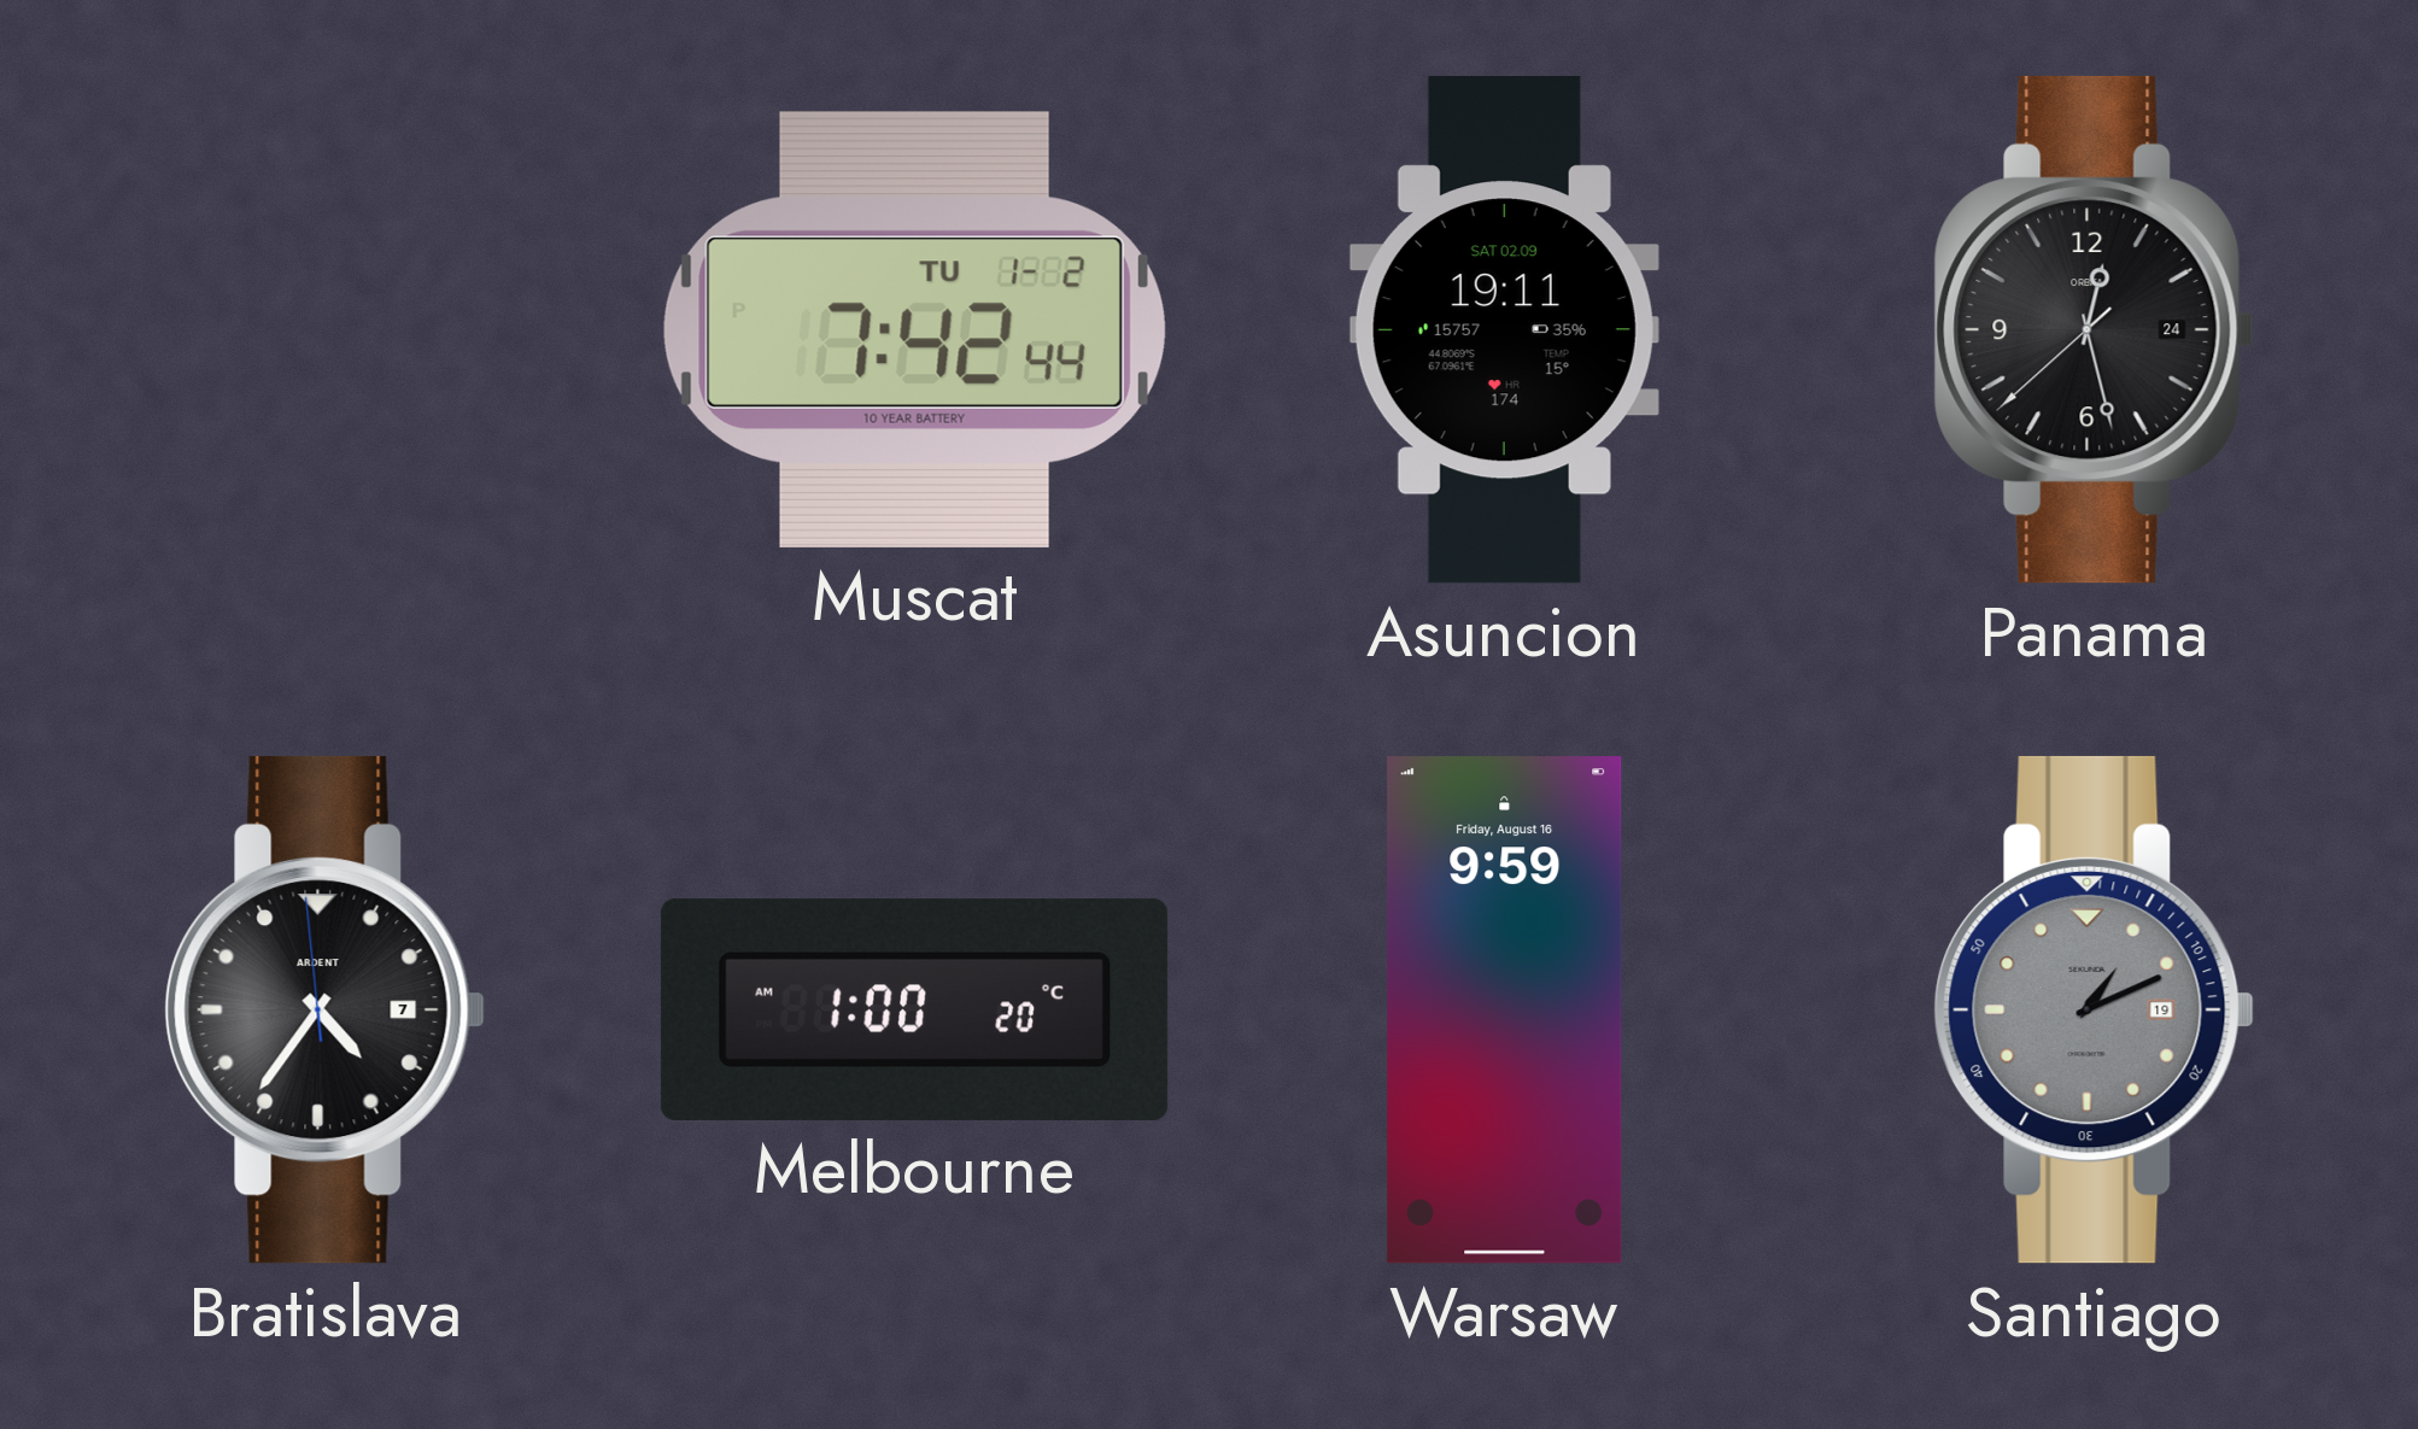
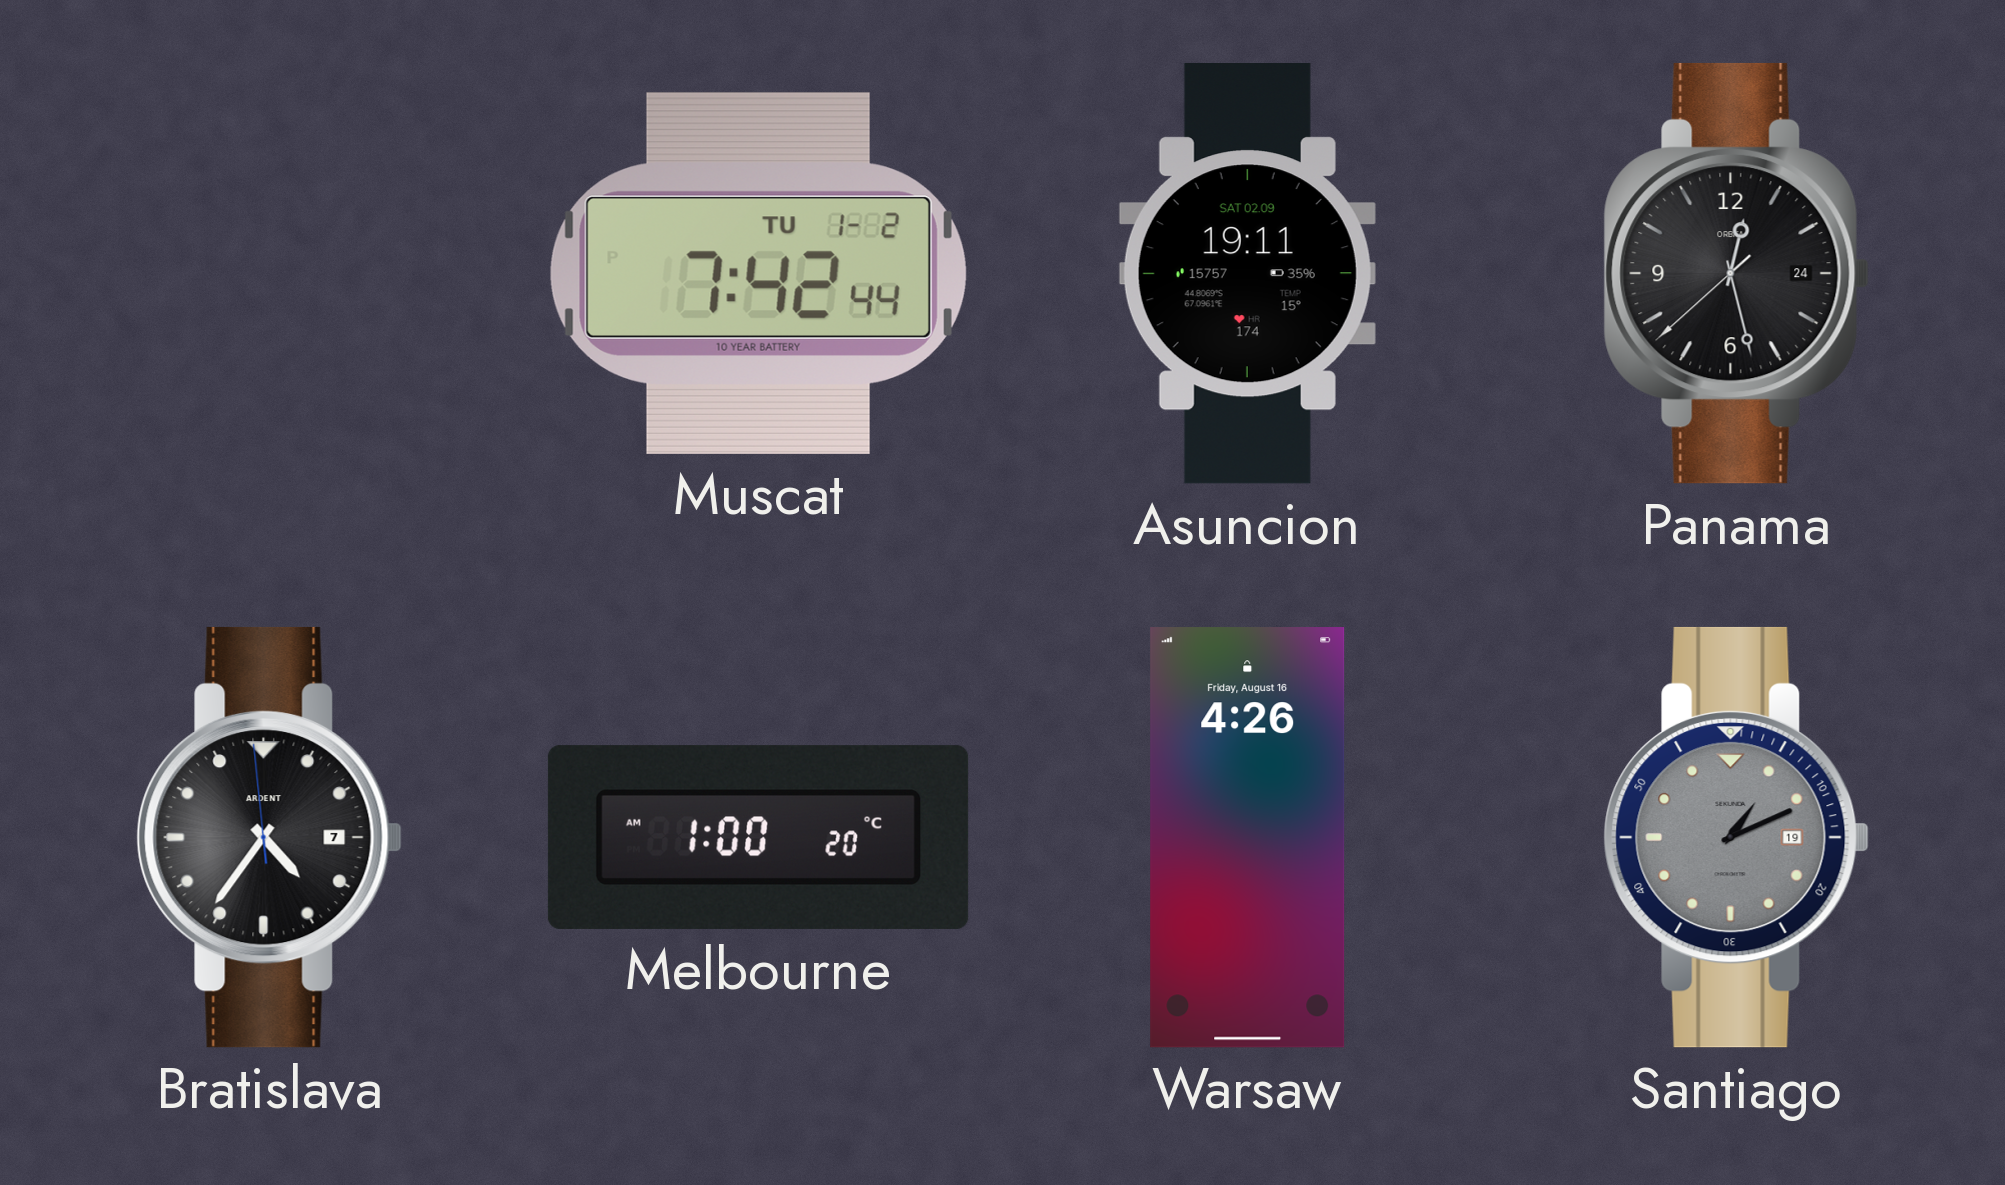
Warsaw: 9:59 -> 4:26 (1248, 838)
